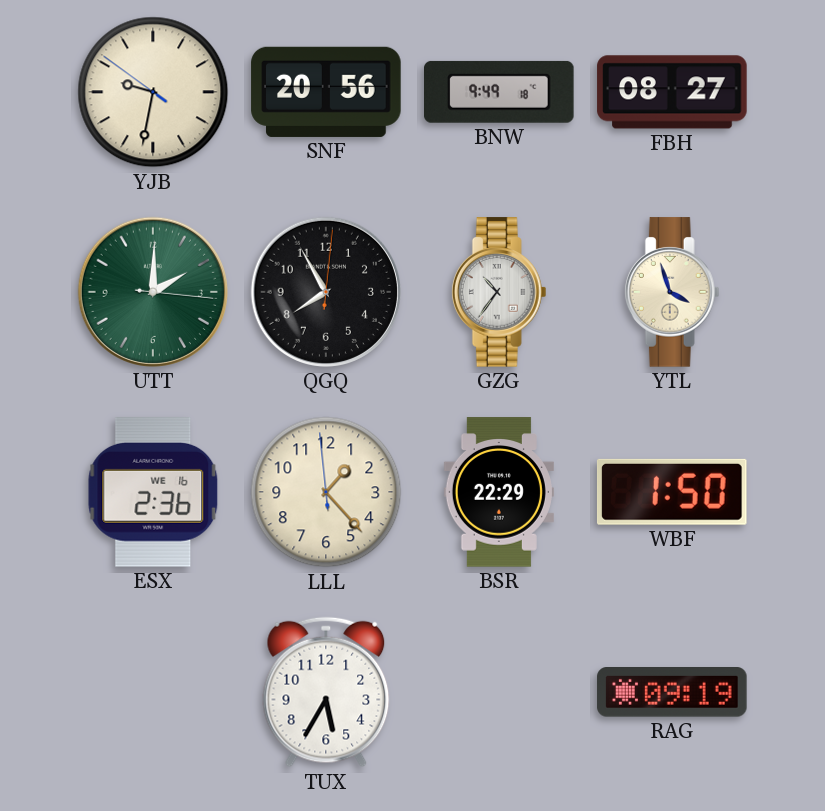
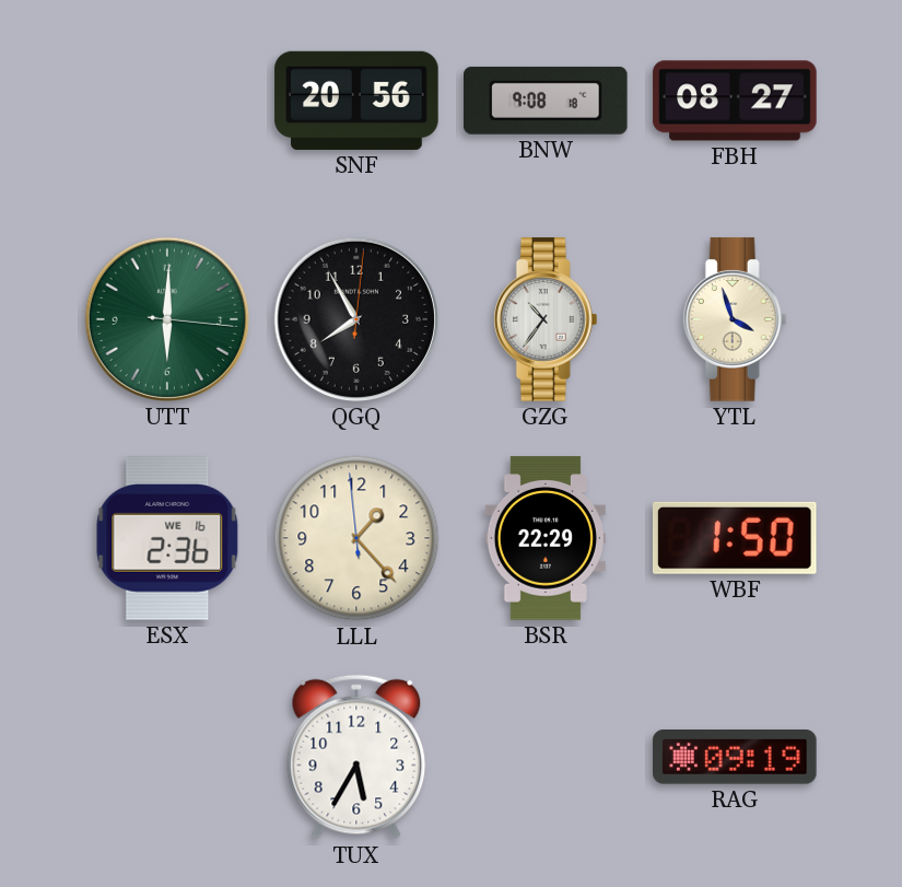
YJB: 9:31 -> none (153, 92)
BNW: 9:49 -> 9:08 (546, 101)
UTT: 2:00 -> 6:00 (167, 319)
